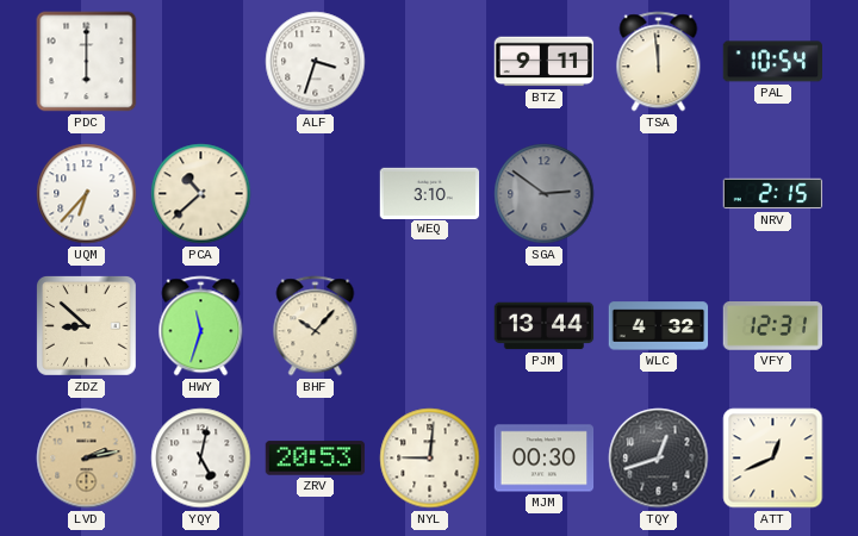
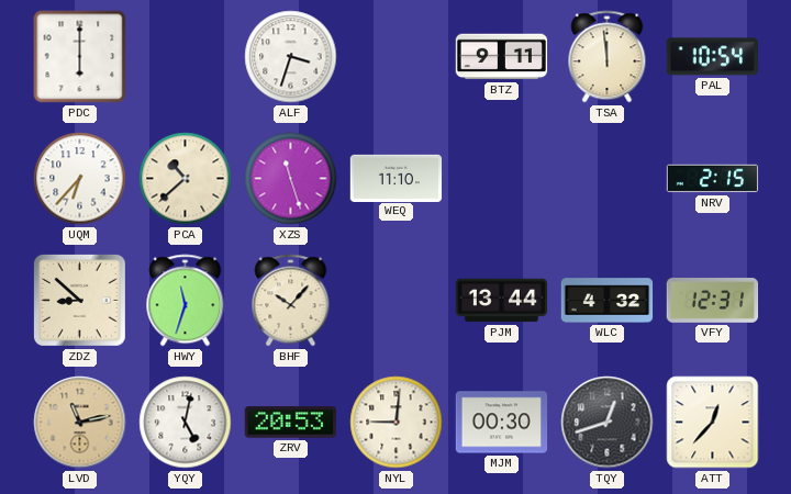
XZS: none -> 11:27 (291, 179)
WEQ: 3:10 -> 11:10 (397, 178)
SGA: 2:51 -> none (545, 194)
LVD: 2:13 -> 11:13 (80, 423)
ATT: 12:41 -> 12:37 (713, 423)
